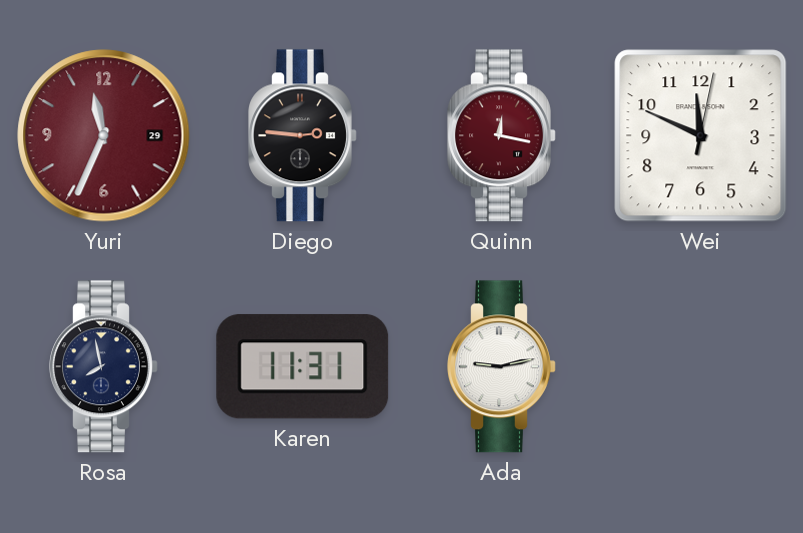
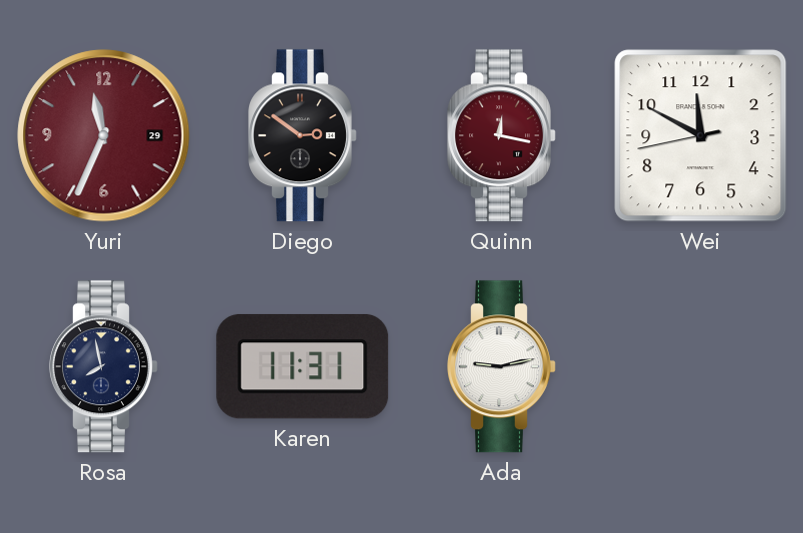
Diego: 2:46 -> 2:51 (303, 136)
Wei: 11:49:02 -> 11:49:43 (701, 136)
